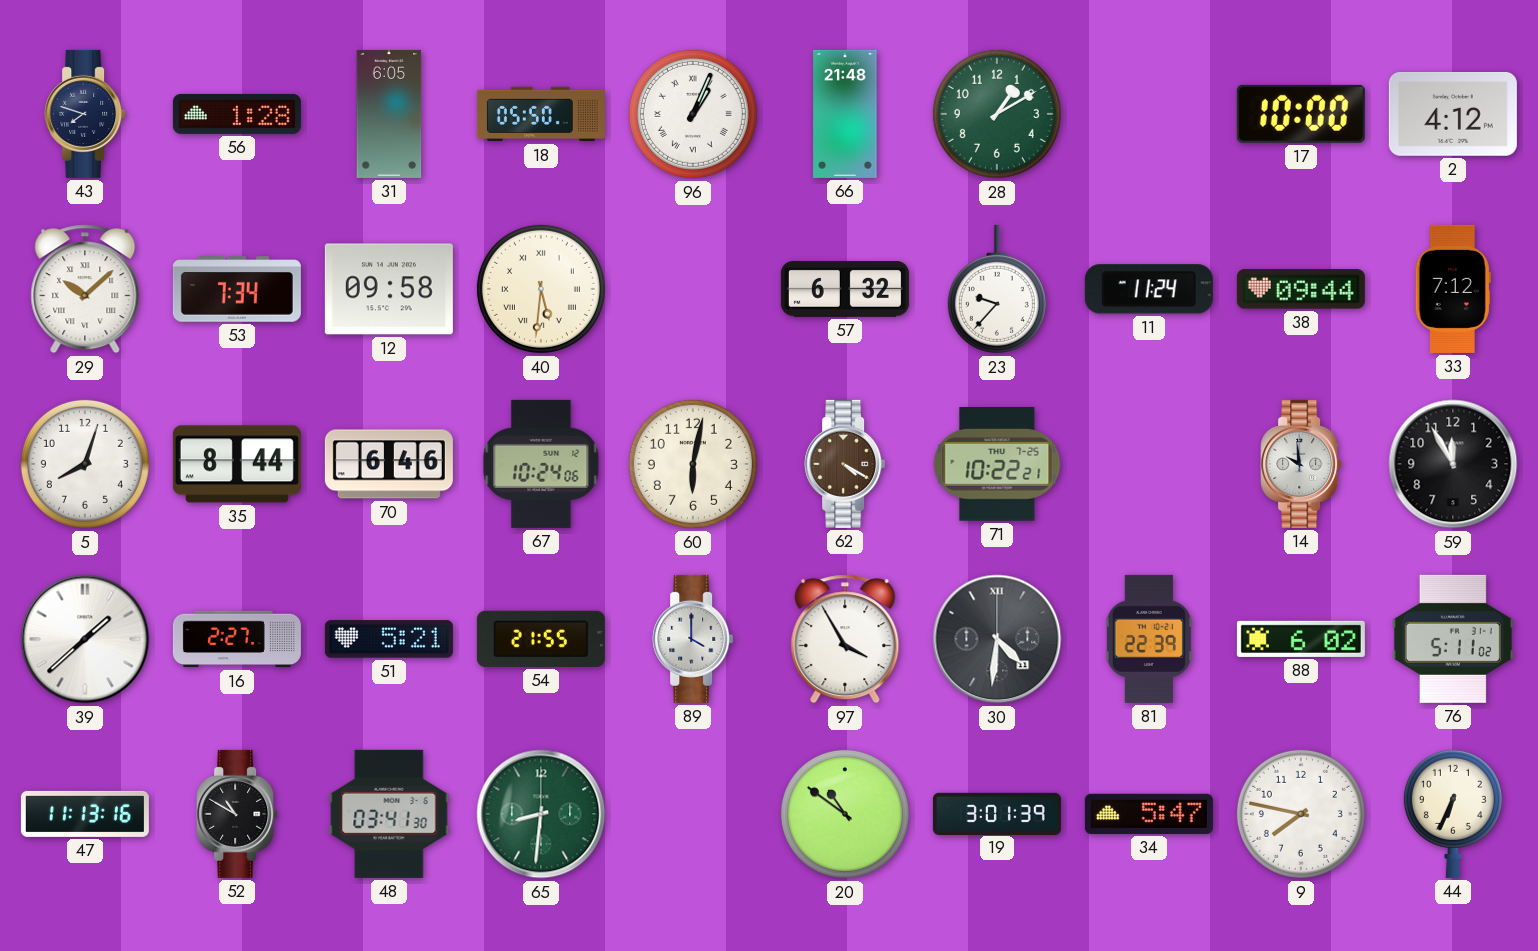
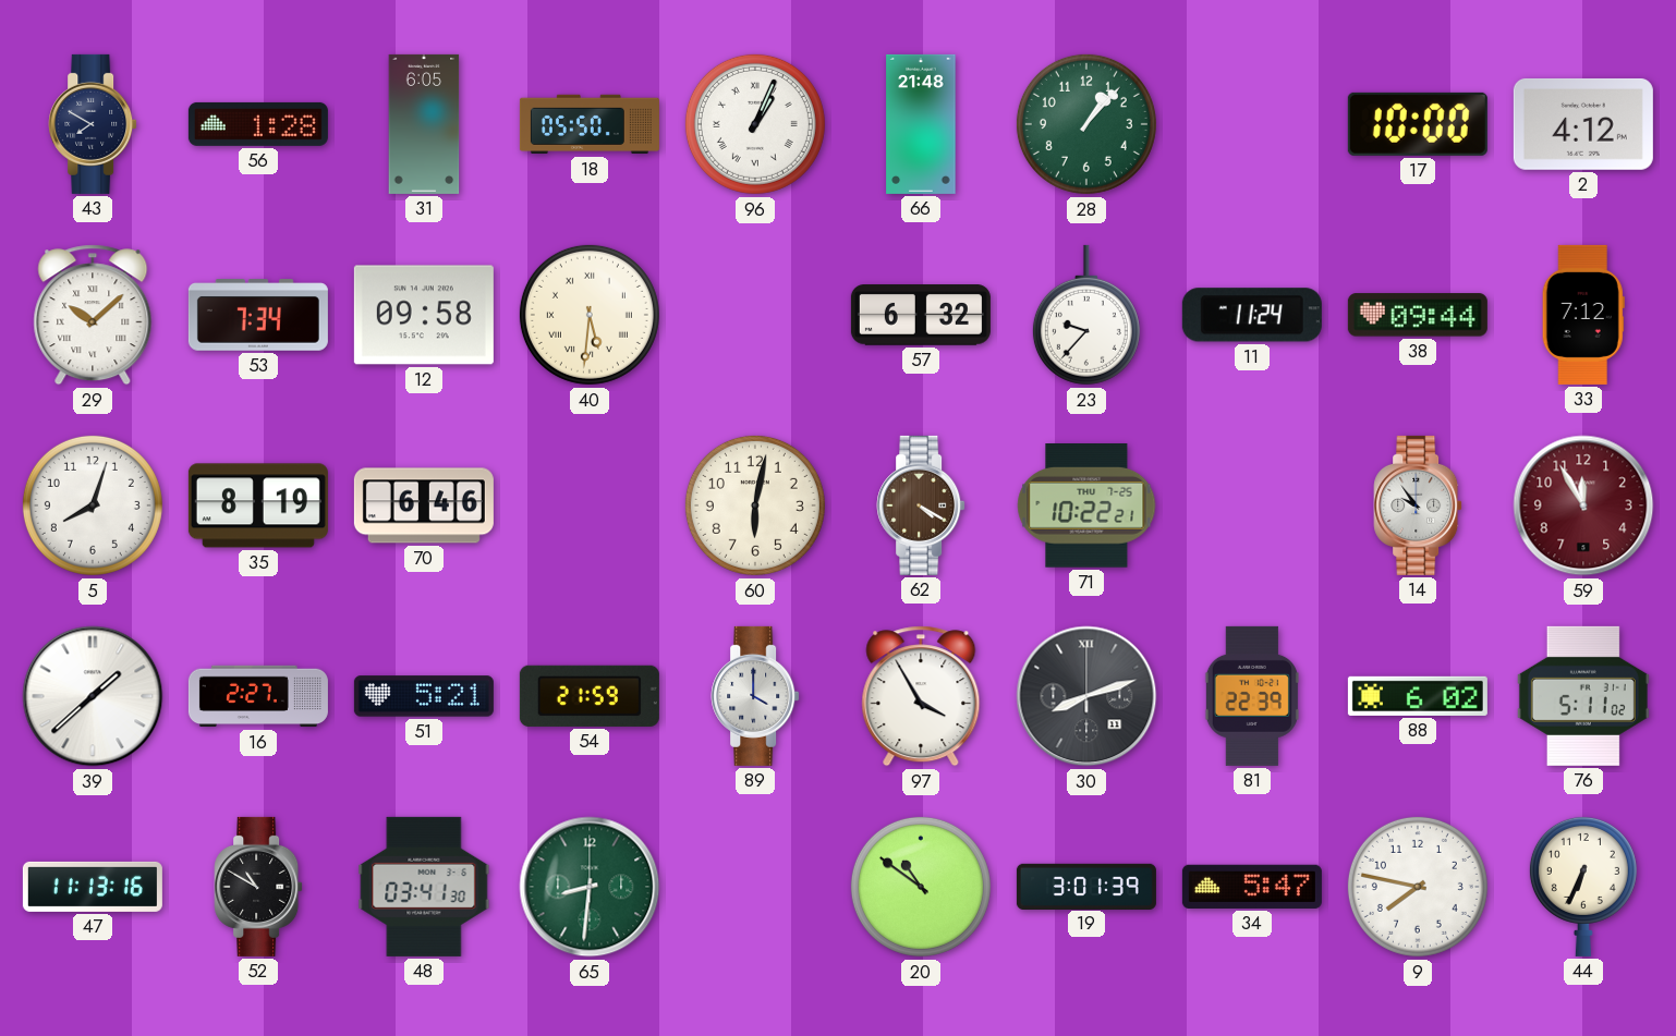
43: 7:48 -> 7:50 (93, 124)
28: 1:10 -> 1:07 (1086, 124)
35: 8:44 -> 8:19 (258, 505)
67: 10:24 -> none (541, 464)
14: 9:59 -> 9:54 (1418, 505)
59 dial: black -> burgundy (1583, 505)
54: 21:55 -> 21:59 (590, 696)
30: 4:31 -> 8:12 (1086, 696)
